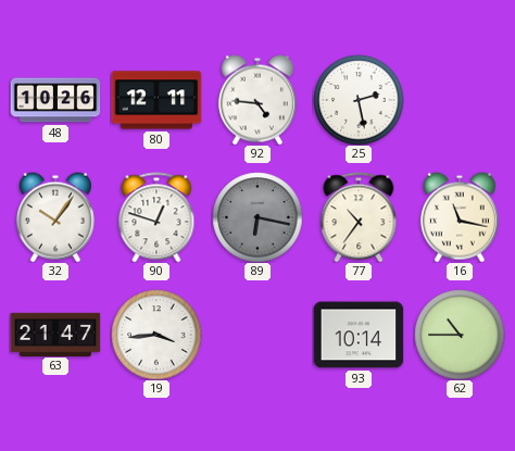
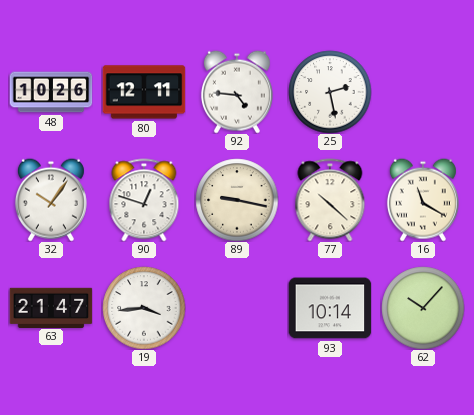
89: 6:17 -> 9:17 (237, 200)
89 dial: grey -> cream (237, 200)
77: 10:36 -> 10:22 (330, 200)
16: 11:17 -> 11:20 (423, 200)
62: 10:45 -> 10:07 (423, 308)
